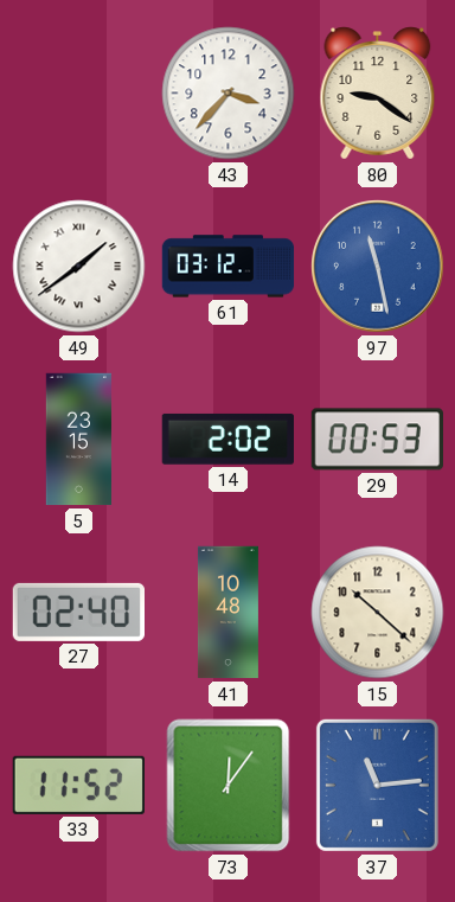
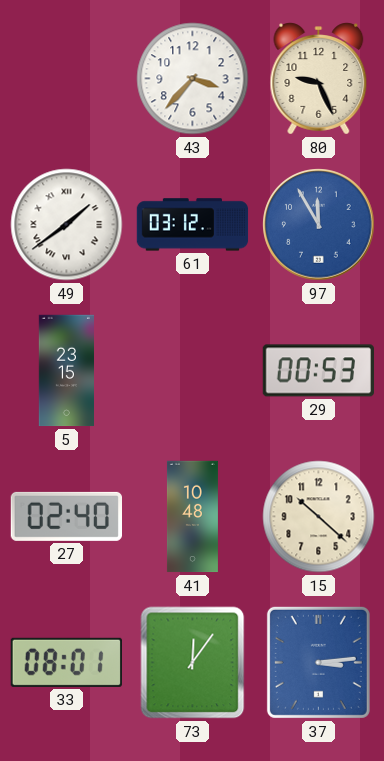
80: 9:21 -> 9:26 (319, 79)
97: 11:28 -> 11:55 (319, 225)
14: 2:02 -> none (227, 439)
33: 11:52 -> 08:01 (66, 662)
37: 11:14 -> 3:14 (318, 662)
